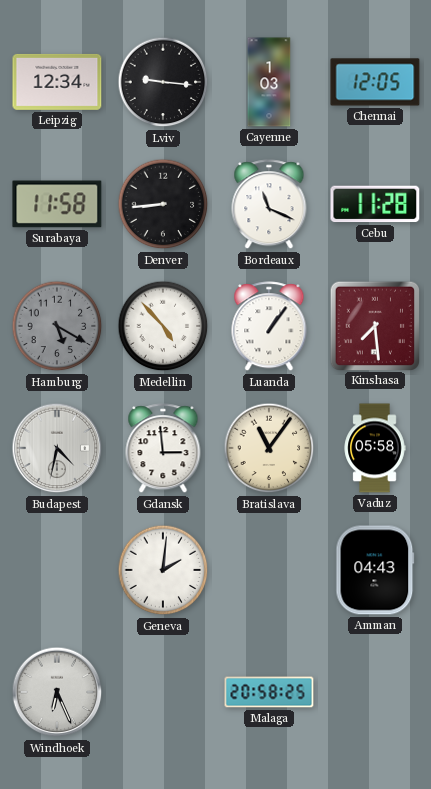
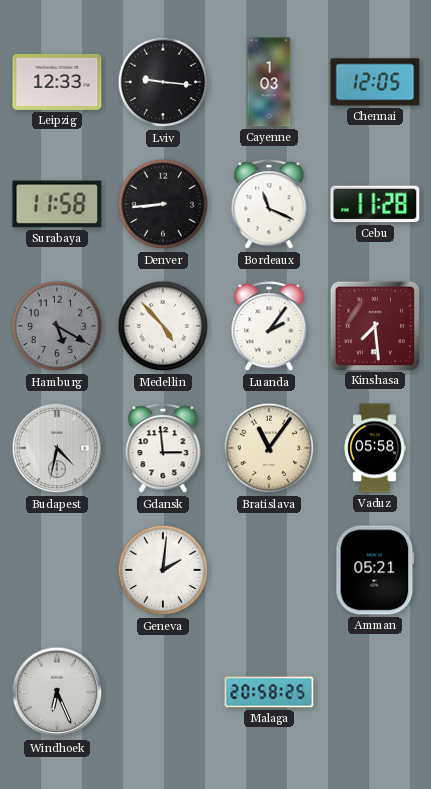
Leipzig: 12:34 -> 12:33 (57, 82)
Luanda: 1:06 -> 2:06 (269, 327)
Amman: 04:43 -> 05:21 (375, 570)
